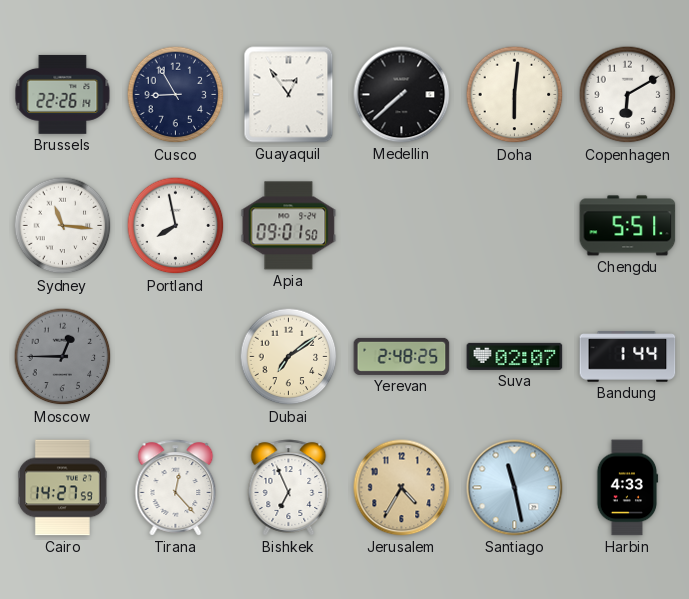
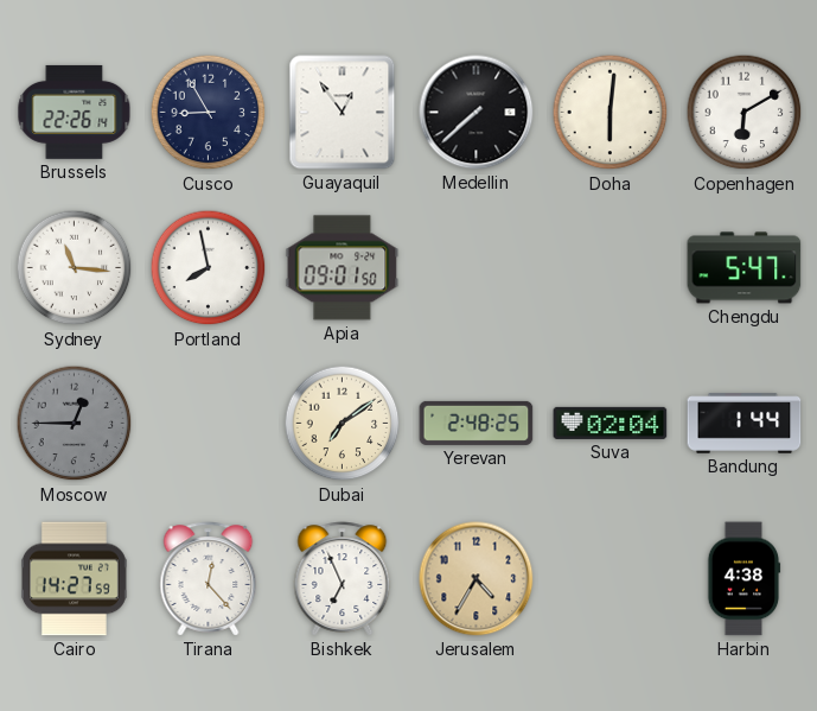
Chengdu: 5:51 -> 5:47 (745, 268)
Suva: 02:07 -> 02:04 (611, 423)
Santiago: 11:28 -> none (515, 488)
Harbin: 4:33 -> 4:38 (743, 579)
